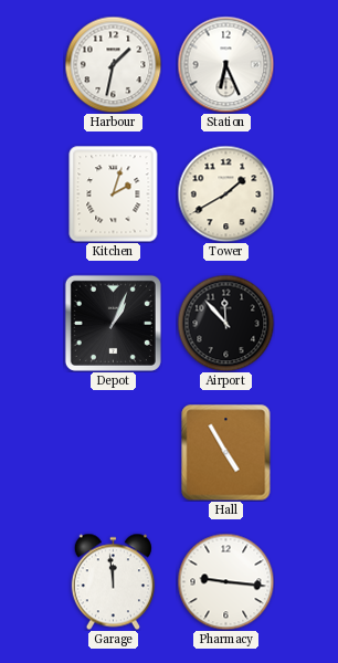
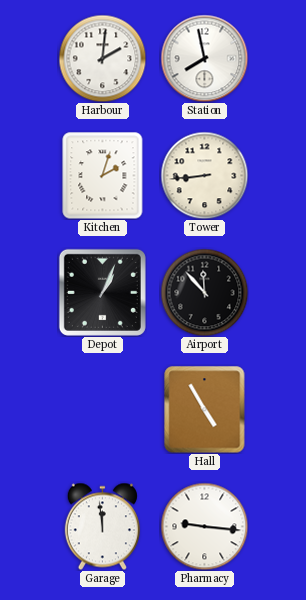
Harbour: 1:32 -> 2:01 (102, 58)
Station: 6:26 -> 7:58 (204, 58)
Tower: 1:40 -> 8:44 (204, 175)
